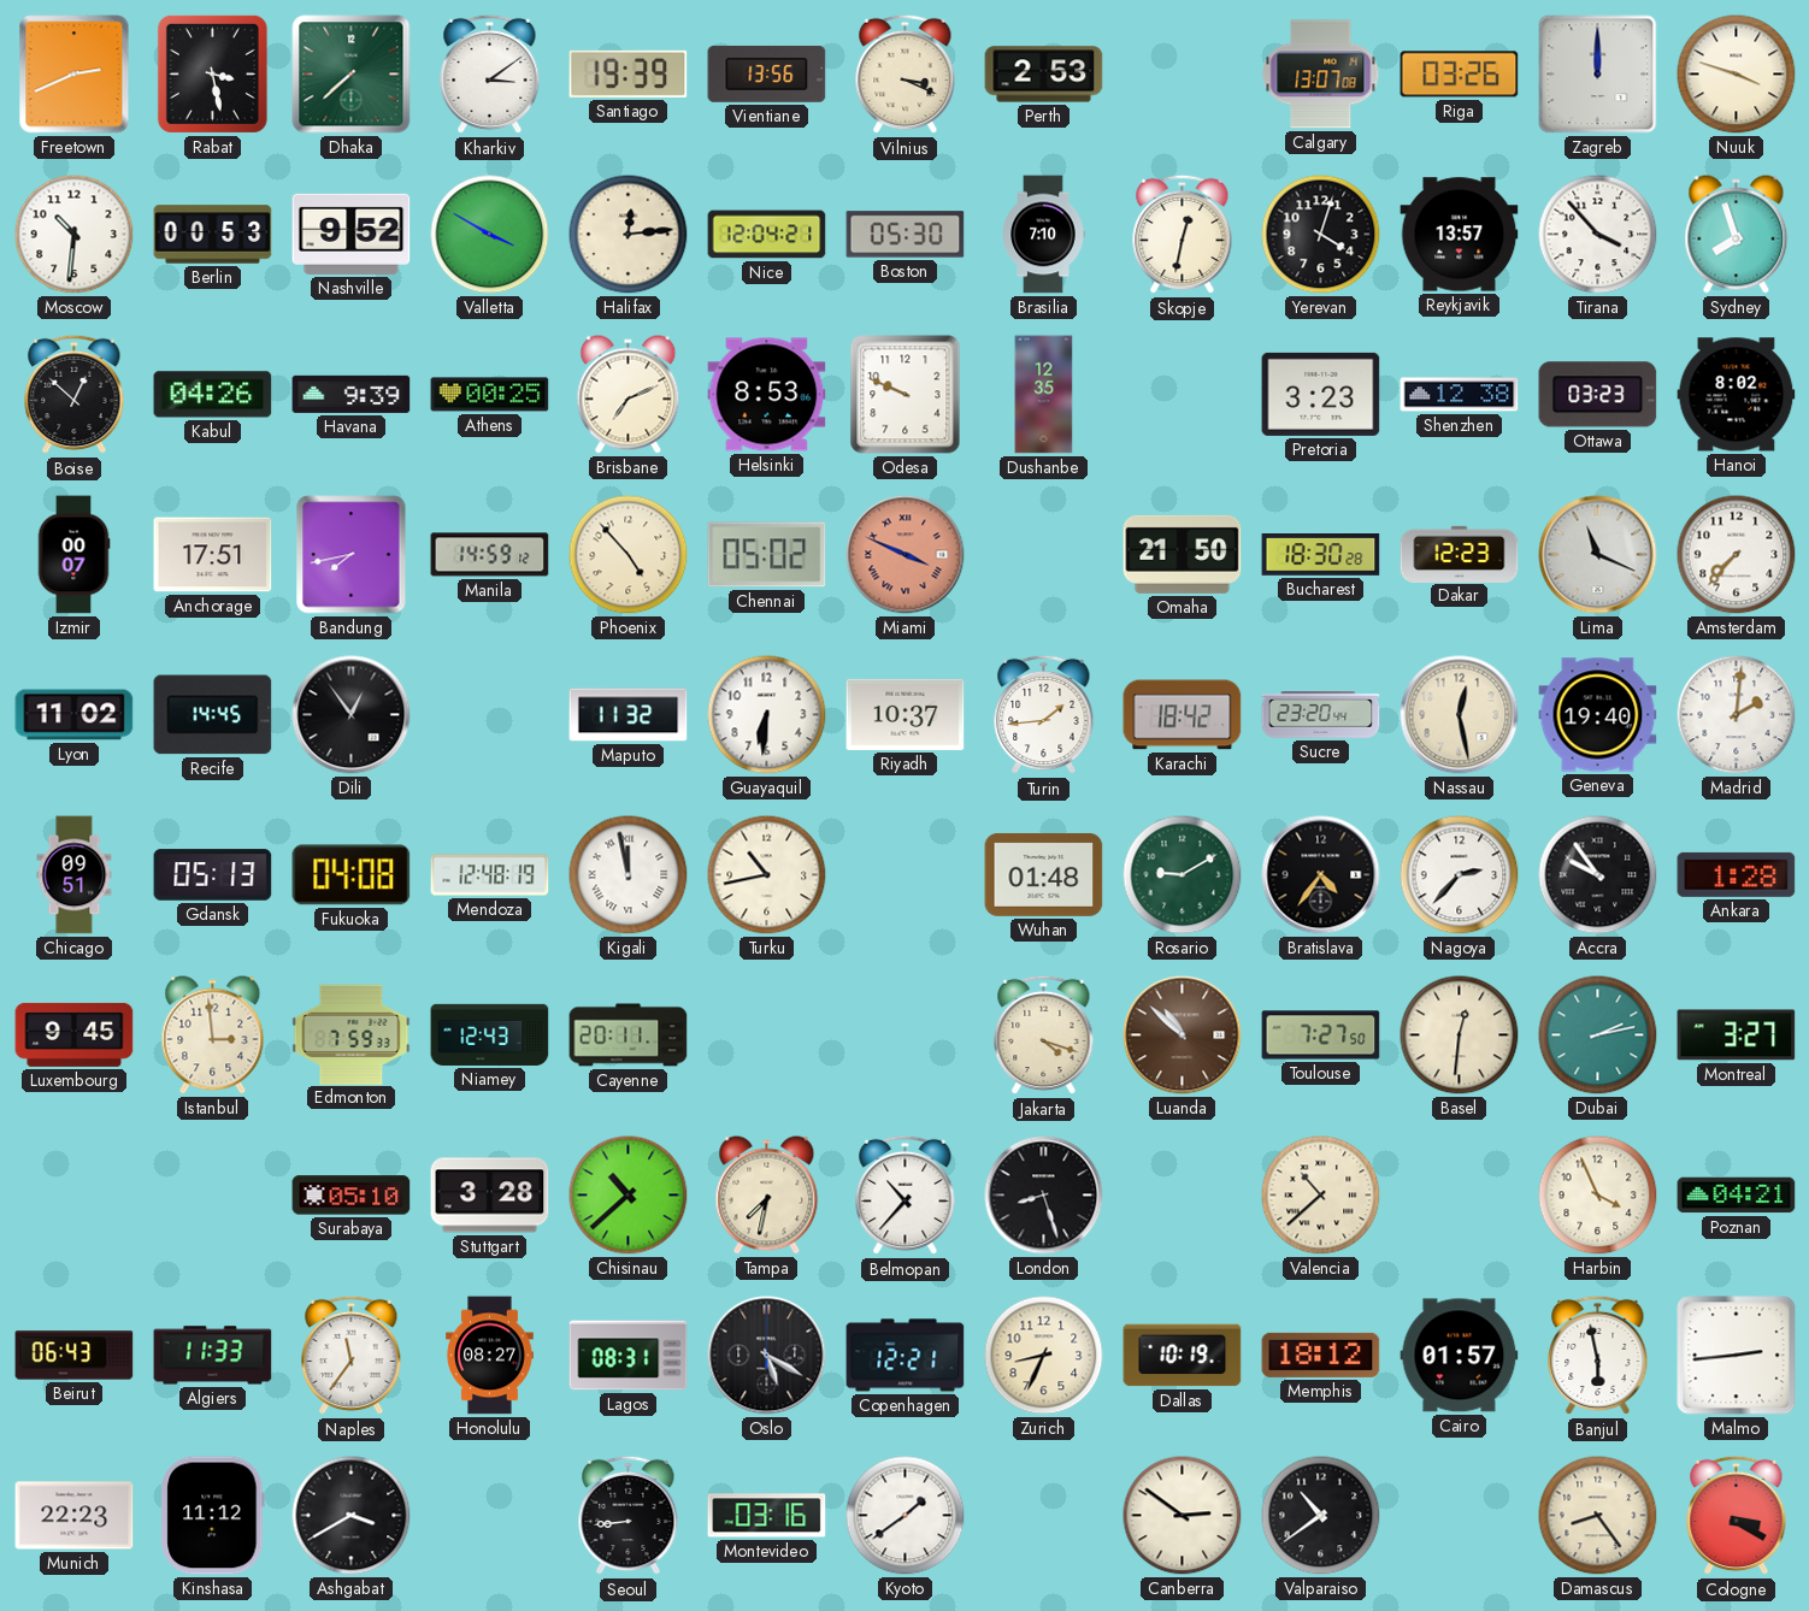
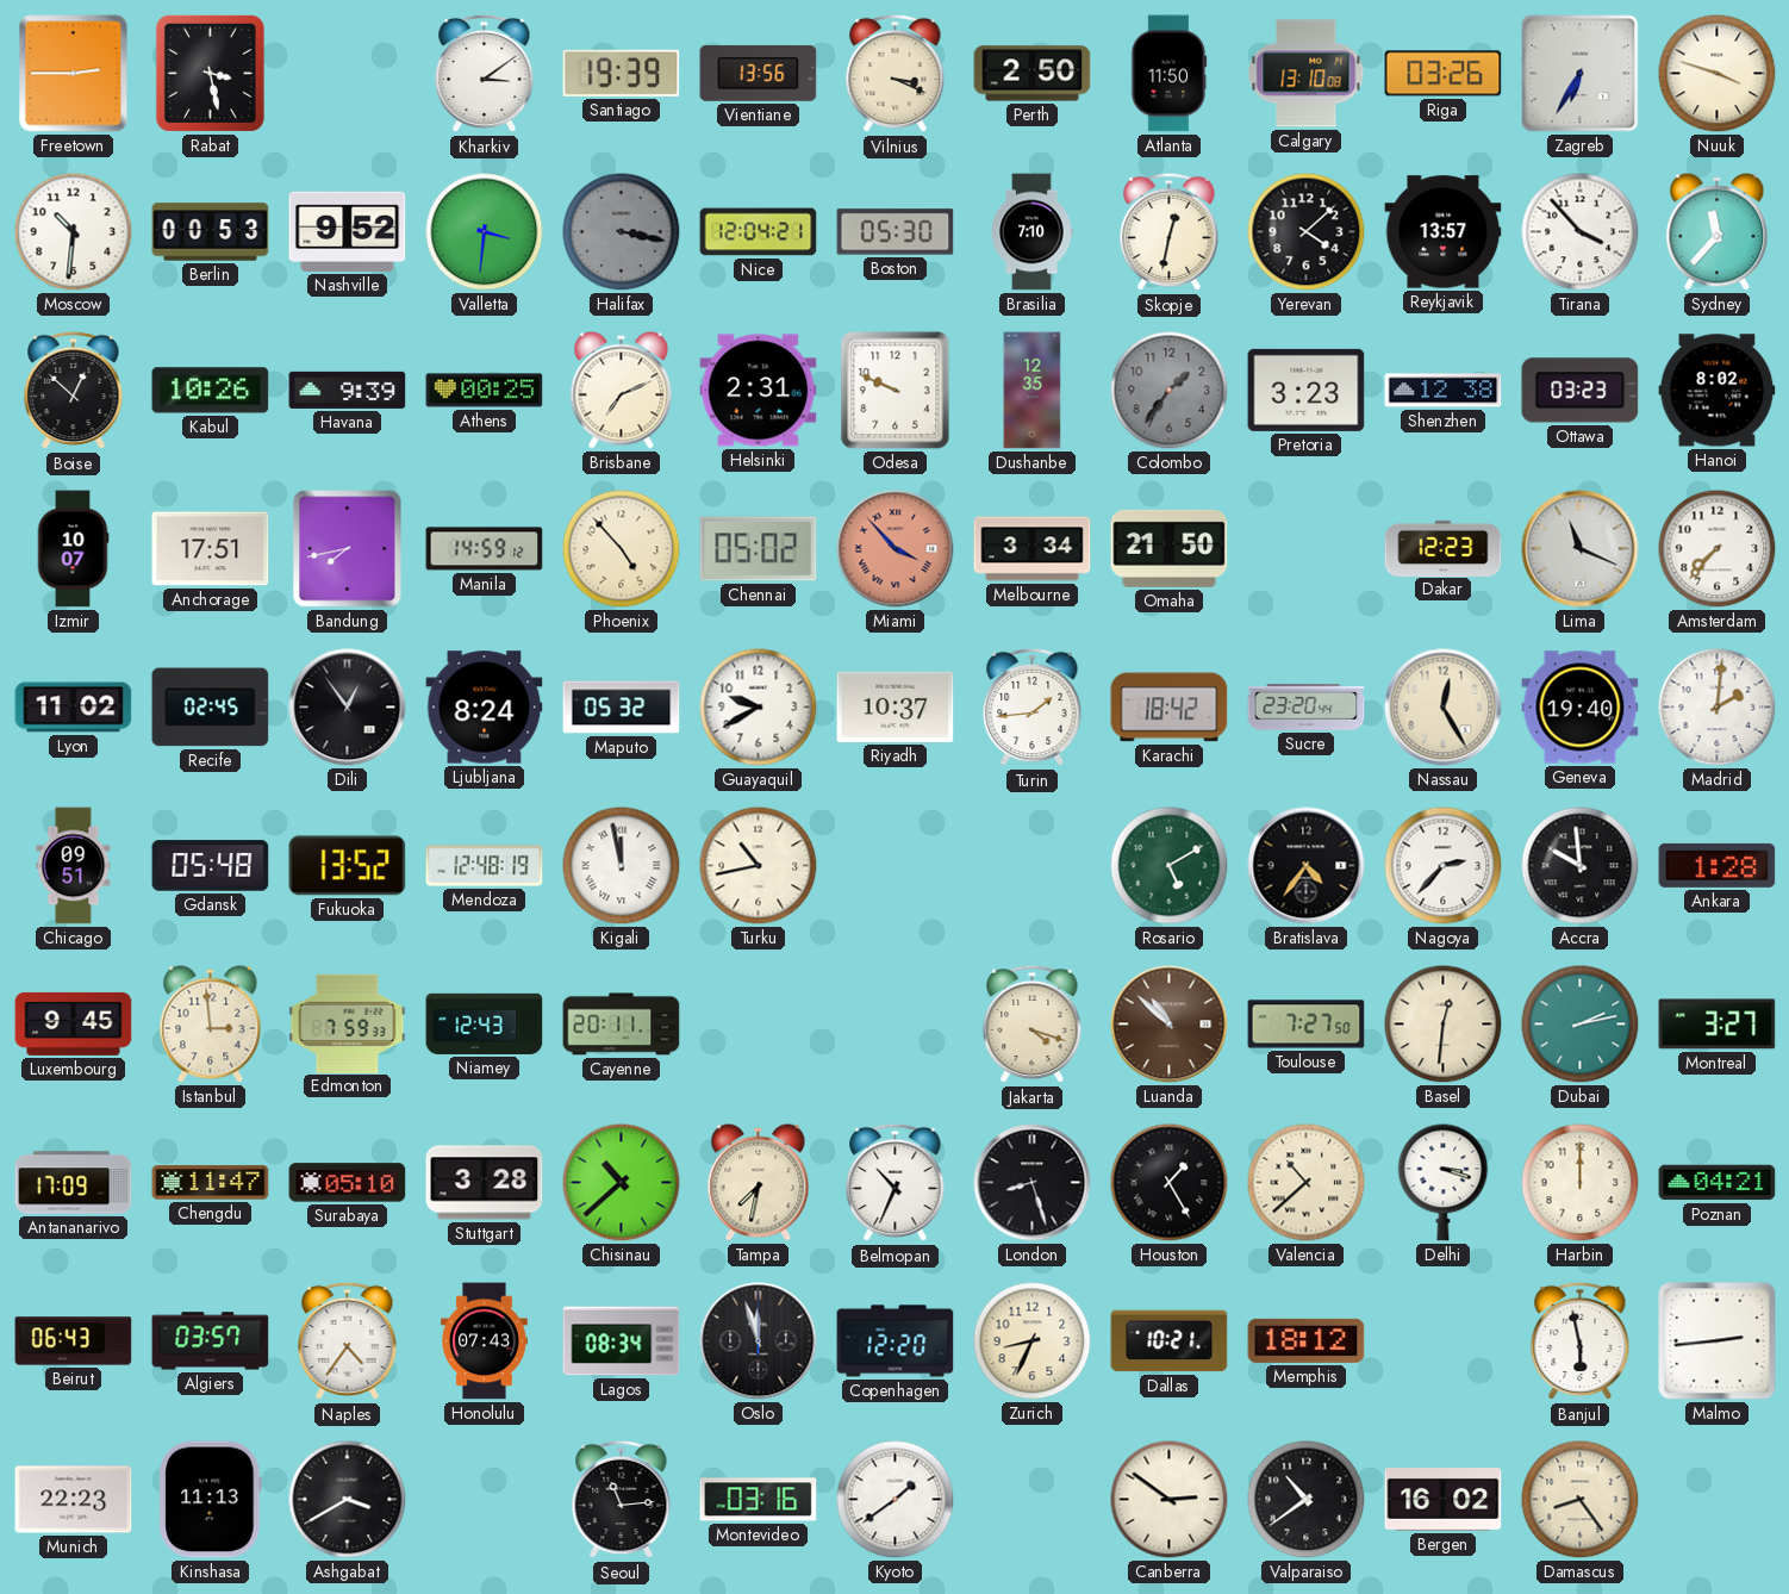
Freetown: 2:41 -> 2:45 (74, 74)
Dhaka: 7:38 -> none (352, 75)
Perth: 2:53 -> 2:50 (1033, 74)
Atlanta: none -> 11:50 (1170, 74)
Calgary: 13:07 -> 13:10 (1307, 74)
Zagreb: 12:00 -> 6:35 (1581, 74)
Valletta: 3:50 -> 3:31 (485, 232)
Halifax: 12:14 -> 3:17 (622, 232)
Halifax dial: cream -> grey (622, 232)
Yerevan: 4:03 -> 4:08 (1307, 232)
Sydney: 7:57 -> 11:37 (1718, 232)
Kabul: 04:26 -> 10:26 (211, 391)
Helsinki: 8:53 -> 2:31 (759, 391)
Colombo: none -> 1:36 (1170, 391)
Izmir: 00:07 -> 10:07 (73, 549)
Miami: 3:49 -> 3:53 (896, 549)
Melbourne: none -> 3:34 (1033, 549)
Bucharest: 18:30 -> none (1321, 555)
Recife: 14:45 -> 02:45 (211, 708)
Ljubljana: none -> 8:24 (485, 708)
Maputo: 11:32 -> 05:32 (622, 708)
Guayaquil: 6:31 -> 9:40 (759, 708)
Nassau: 12:28 -> 12:25 (1444, 708)
Gdansk: 05:13 -> 05:48 (211, 866)
Fukuoka: 04:08 -> 13:52 (348, 866)
Wuhan: 01:48 -> none (1044, 874)
Rosario: 9:10 -> 5:10 (1170, 866)
Accra: 9:54 -> 9:59 (1581, 866)
Antananarivo: none -> 17:09 (74, 1183)
Chengdu: none -> 11:47 (211, 1183)
Belmopan: 10:37 -> 10:34 (896, 1183)
Houston: none -> 1:25 (1170, 1183)
Delhi: none -> 3:18 (1444, 1183)
Harbin: 3:56 -> 12:00 (1581, 1183)
Algiers: 11:33 -> 03:57 (211, 1341)
Naples: 11:36 -> 4:36 (348, 1341)
Honolulu: 08:27 -> 07:43 (485, 1341)
Lagos: 08:31 -> 08:34 (622, 1341)
Oslo: 5:20 -> 11:57 (759, 1341)
Copenhagen: 12:21 -> 12:20 (896, 1341)
Dallas: 10:19 -> 10:21 (1170, 1341)
Cairo: 01:57 -> none (1460, 1356)
Kinshasa: 11:12 -> 11:13 (211, 1500)
Seoul: 8:44 -> 11:14 (622, 1500)
Bergen: none -> 16:02 (1444, 1500)
Cologne: 3:20 -> none (1737, 1516)
